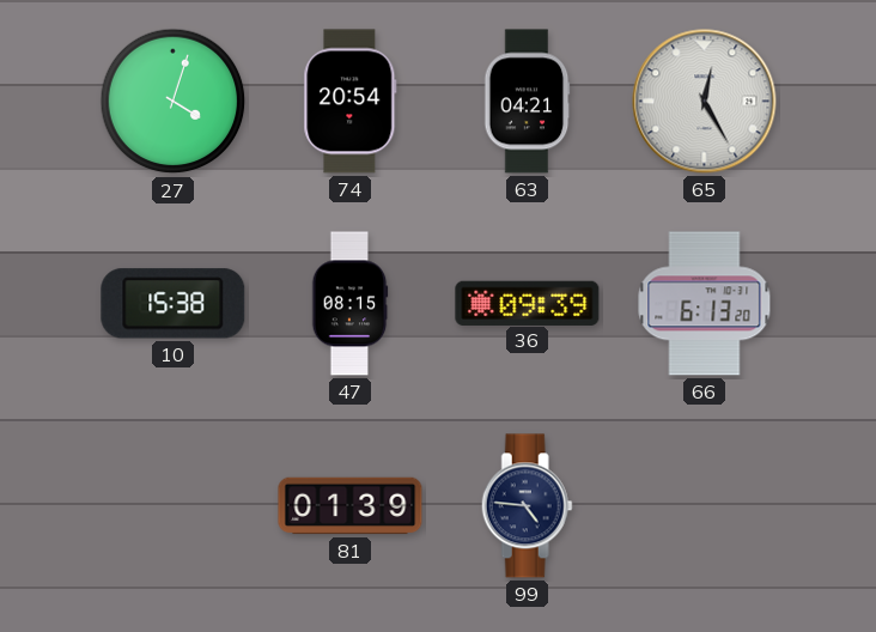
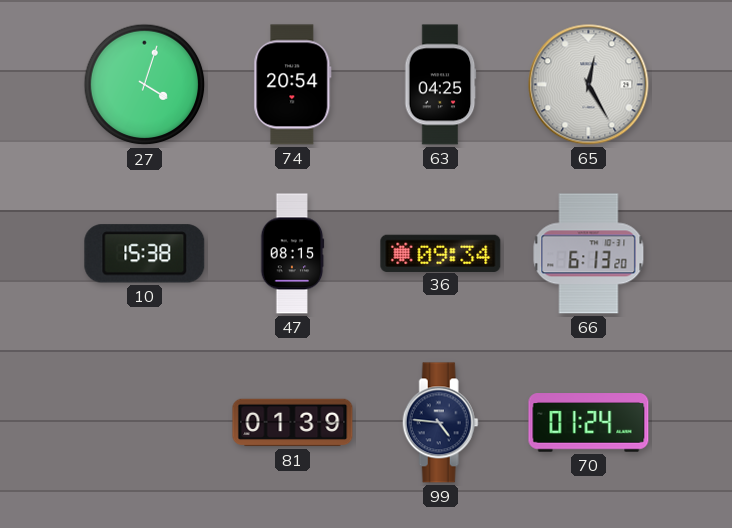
63: 04:21 -> 04:25 (441, 85)
36: 09:39 -> 09:34 (441, 253)
70: none -> 01:24 (589, 423)
